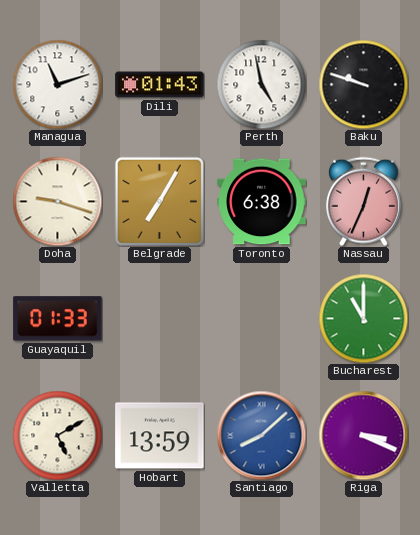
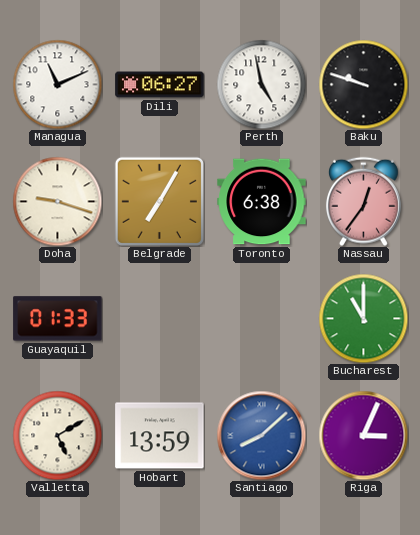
Managua: 11:12 -> 11:11 (57, 84)
Dili: 01:43 -> 06:27 (160, 85)
Nassau: 12:34 -> 12:36 (363, 201)
Riga: 3:19 -> 3:04 (363, 435)
